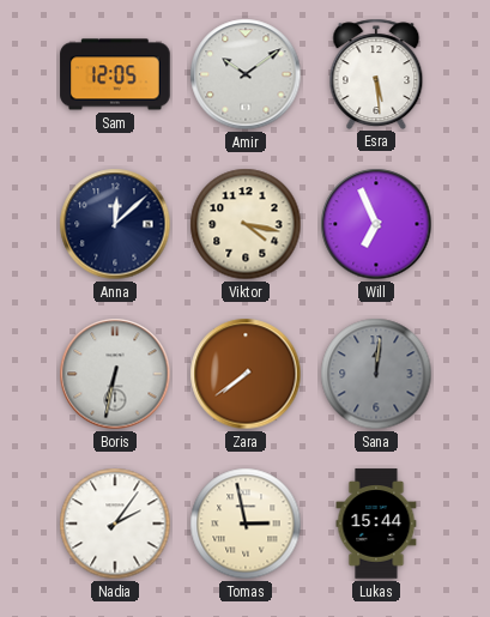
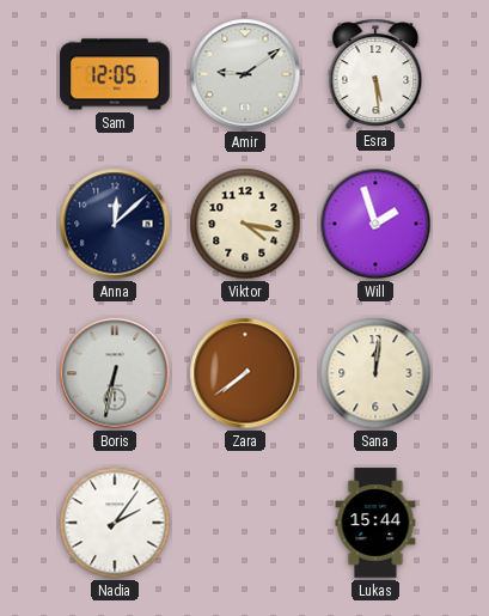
Amir: 10:09 -> 9:09 (245, 74)
Will: 6:56 -> 1:57 (375, 224)
Sana dial: grey -> cream (375, 373)
Tomas: 2:58 -> none (246, 524)
